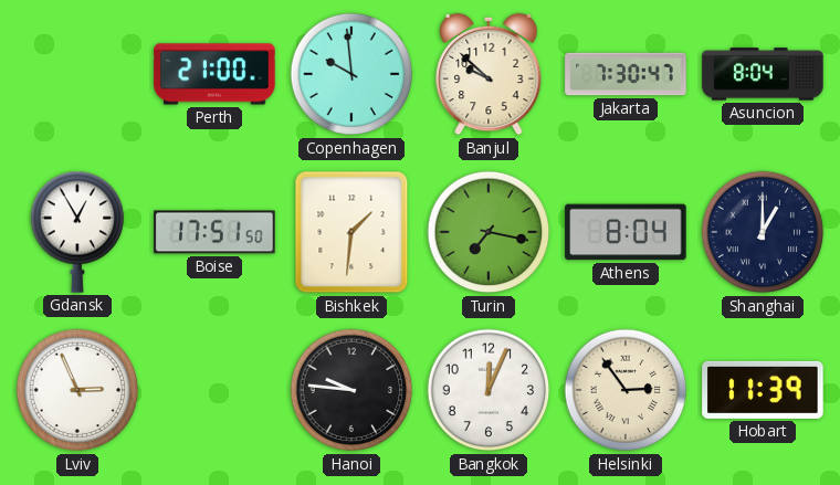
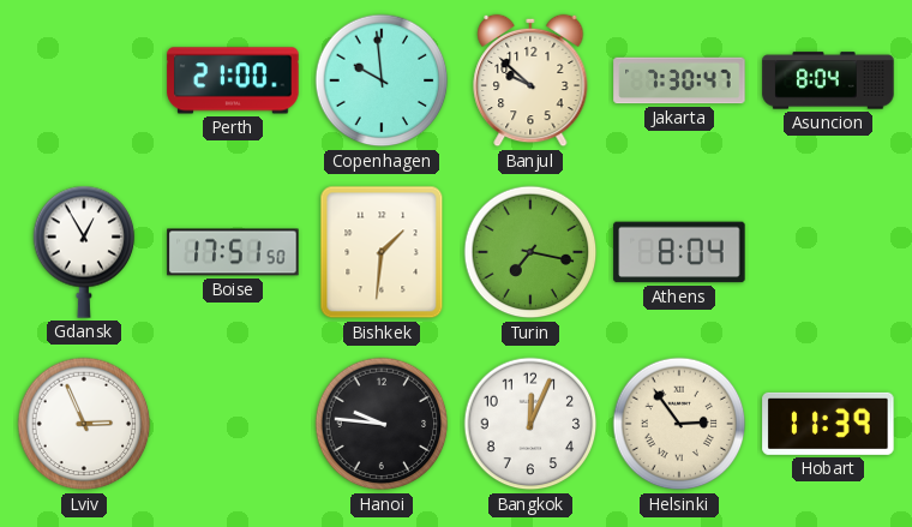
Shanghai: 1:00 -> none (763, 232)
